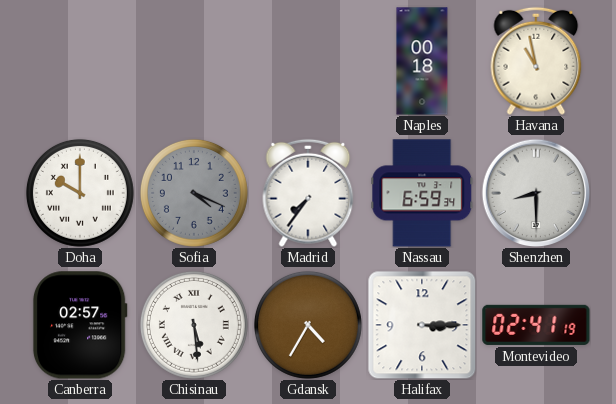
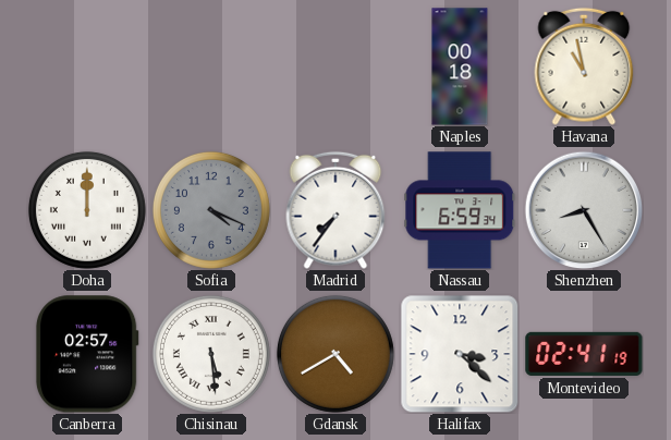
Doha: 10:00 -> 12:00 (87, 210)
Shenzhen: 8:30 -> 8:25 (584, 210)
Gdansk: 4:35 -> 4:40 (335, 354)
Halifax: 3:15 -> 3:22 (460, 354)
